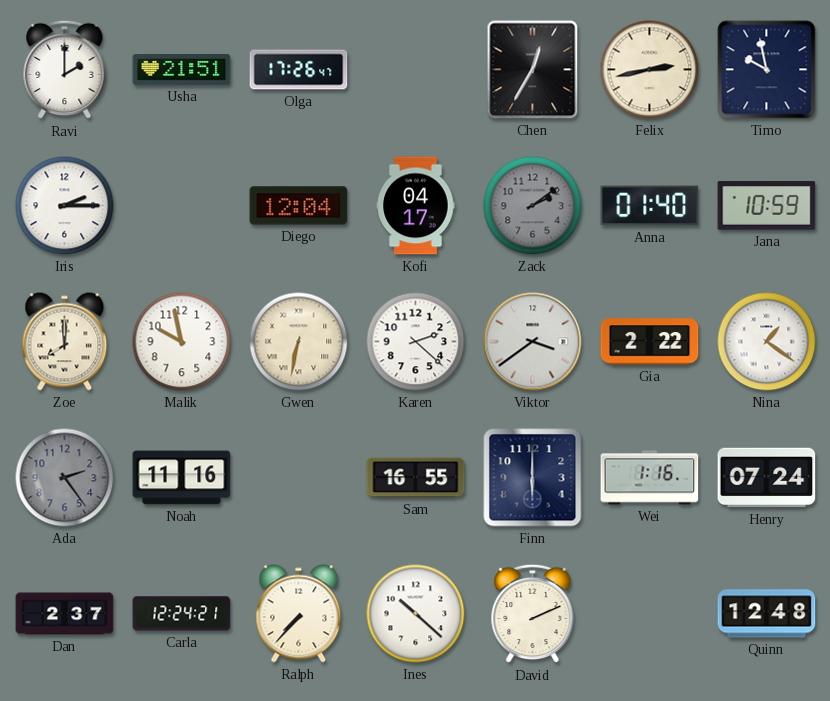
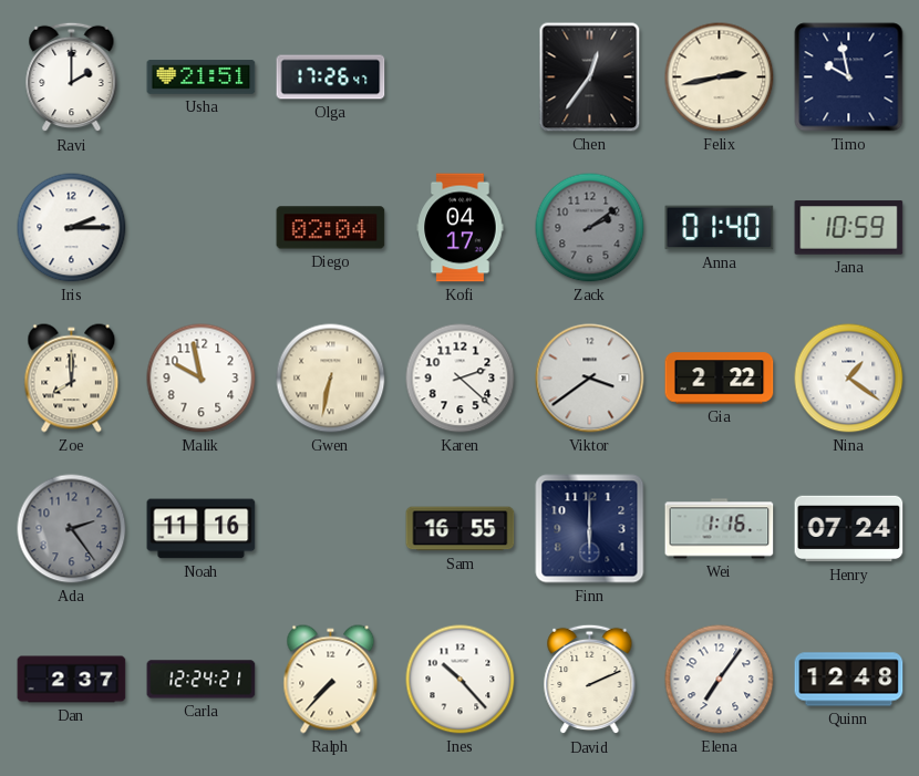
Chen: 12:35 -> 12:36 (590, 77)
Diego: 12:04 -> 02:04 (331, 228)
Ines: 10:22 -> 10:23 (461, 680)
Elena: none -> 7:06 (720, 680)
